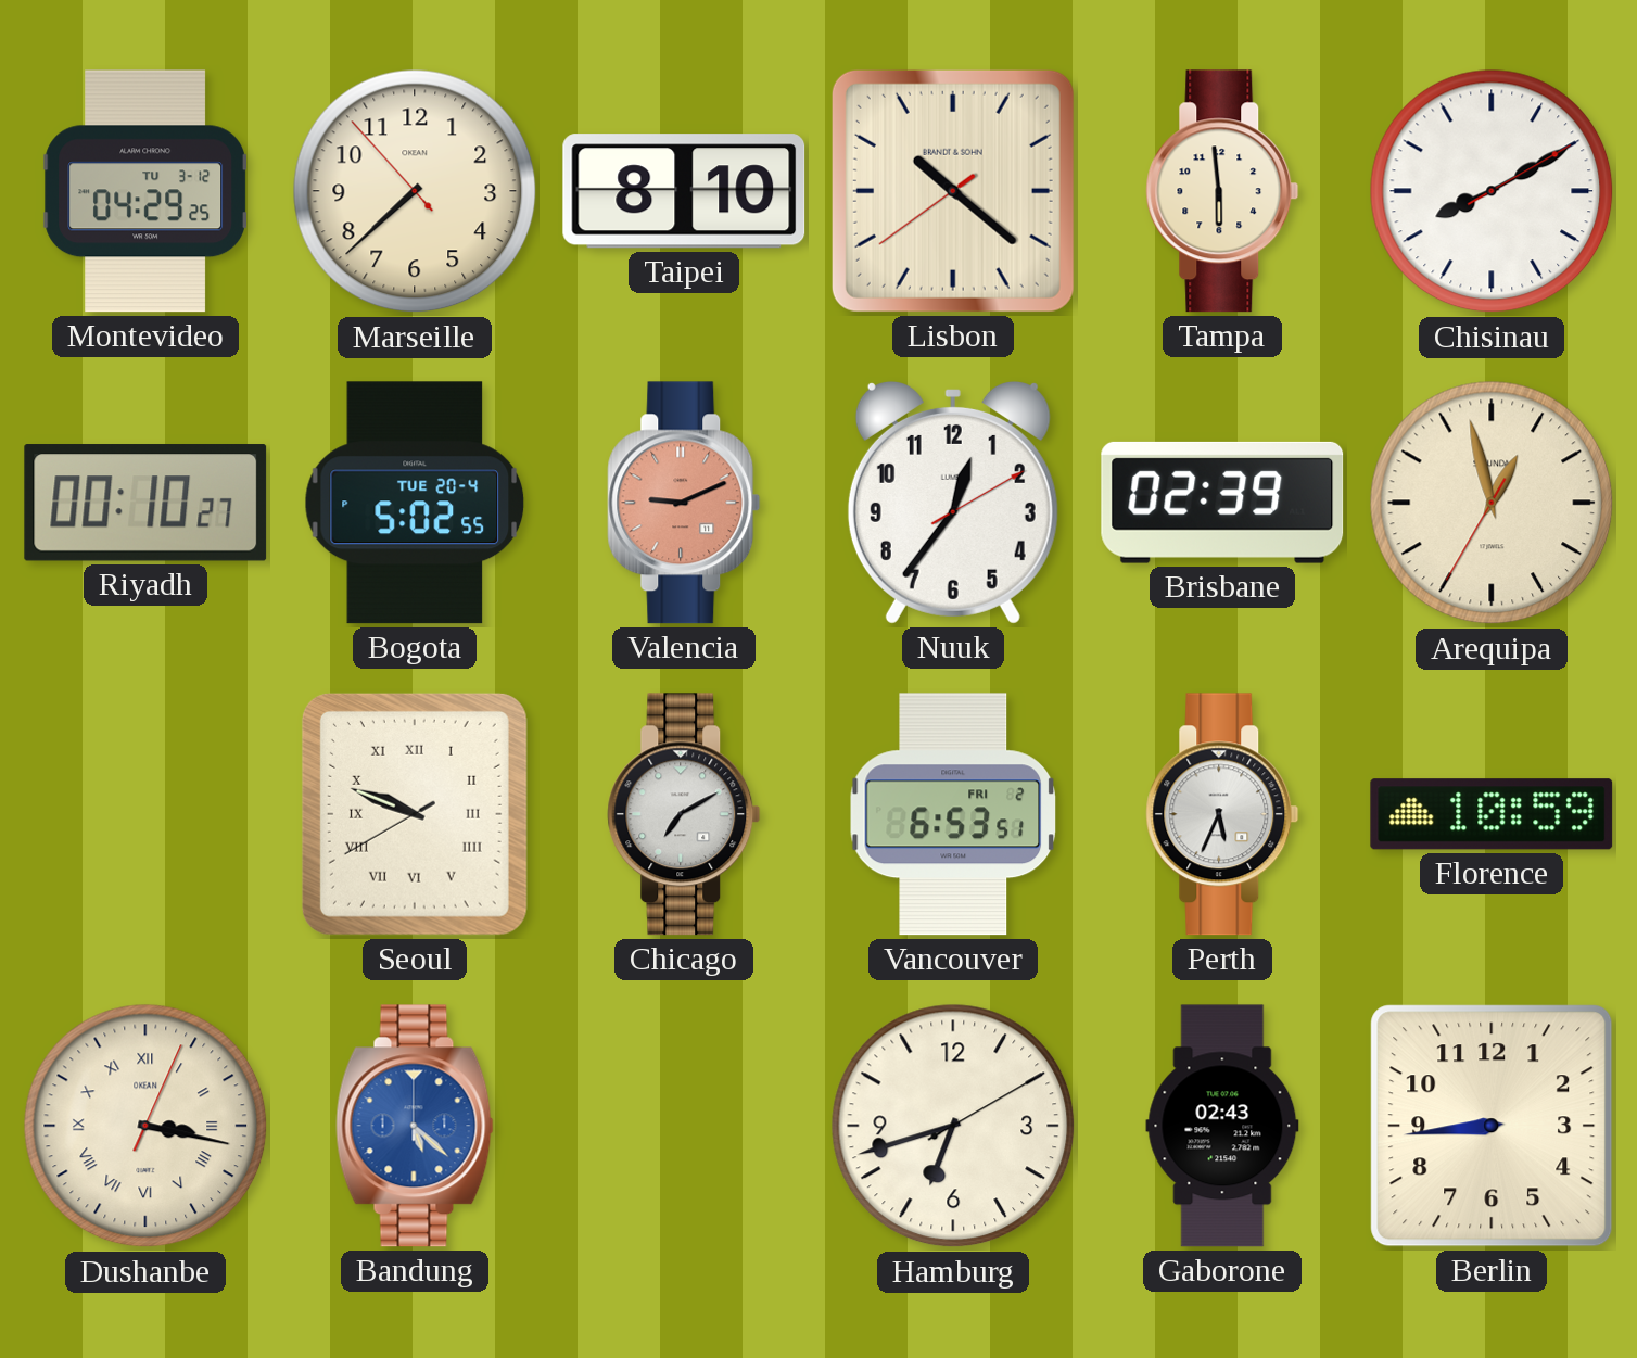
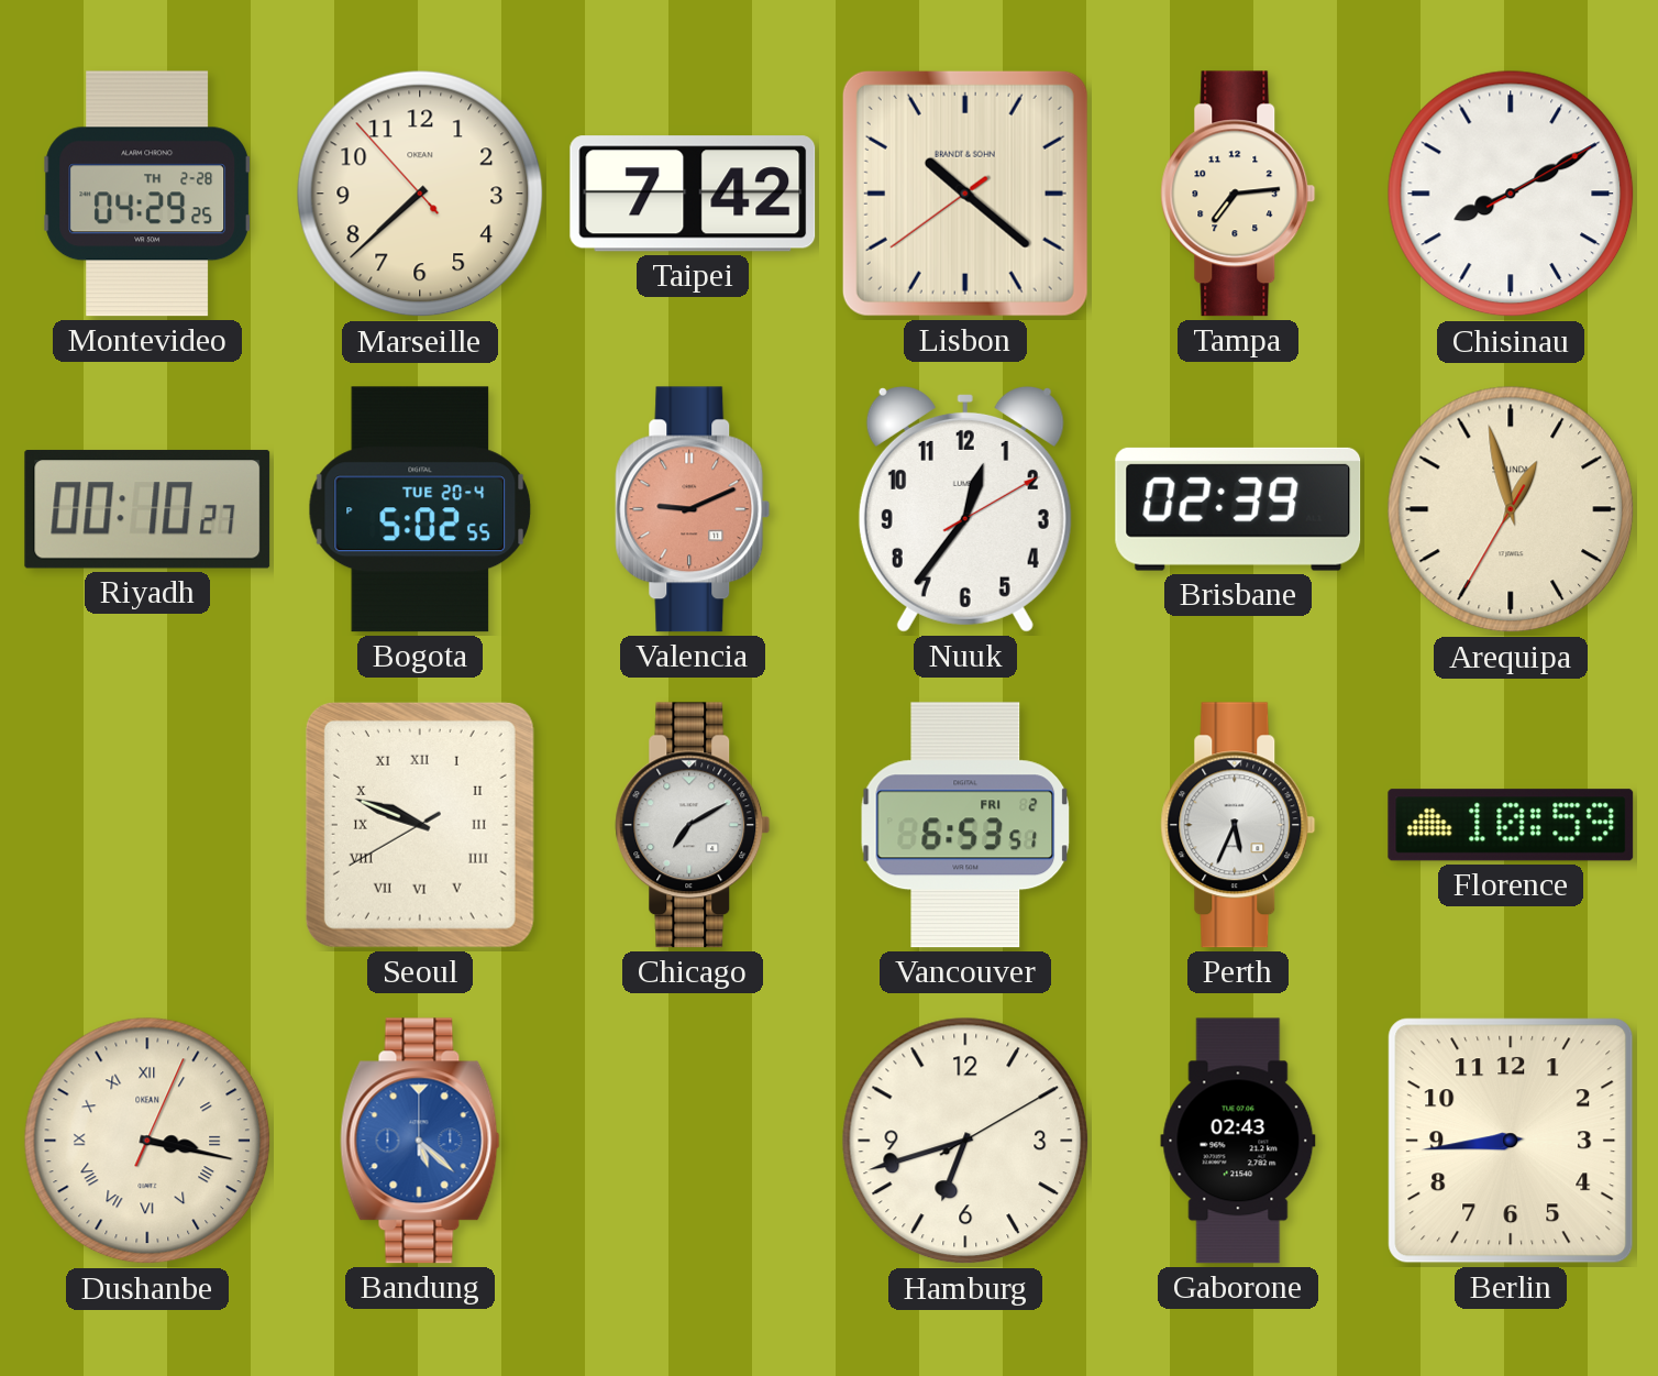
Montevideo date: TU 3-12 -> TH 2-28 (148, 194)
Taipei: 8:10 -> 7:42 (693, 194)
Tampa: 5:59 -> 7:14 (1238, 194)
